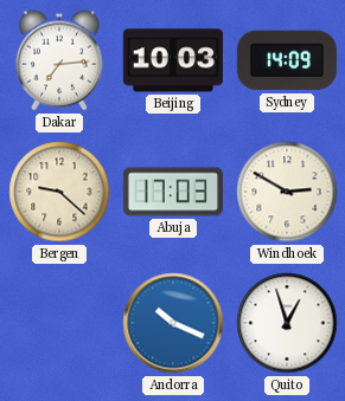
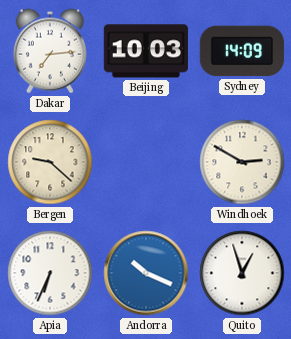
Abuja: 17:03 -> none (172, 192)
Apia: none -> 6:34 (50, 273)
